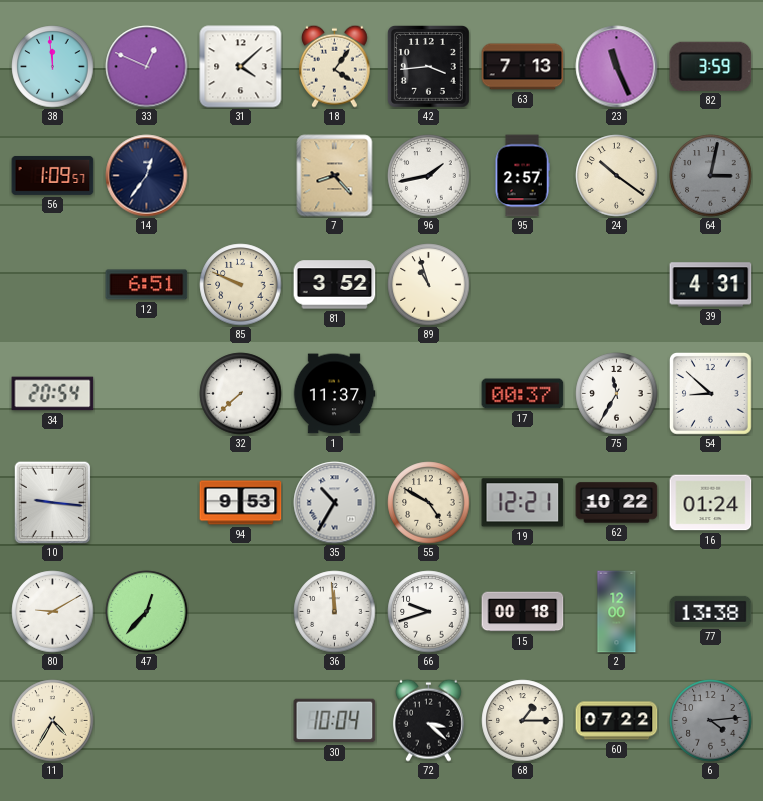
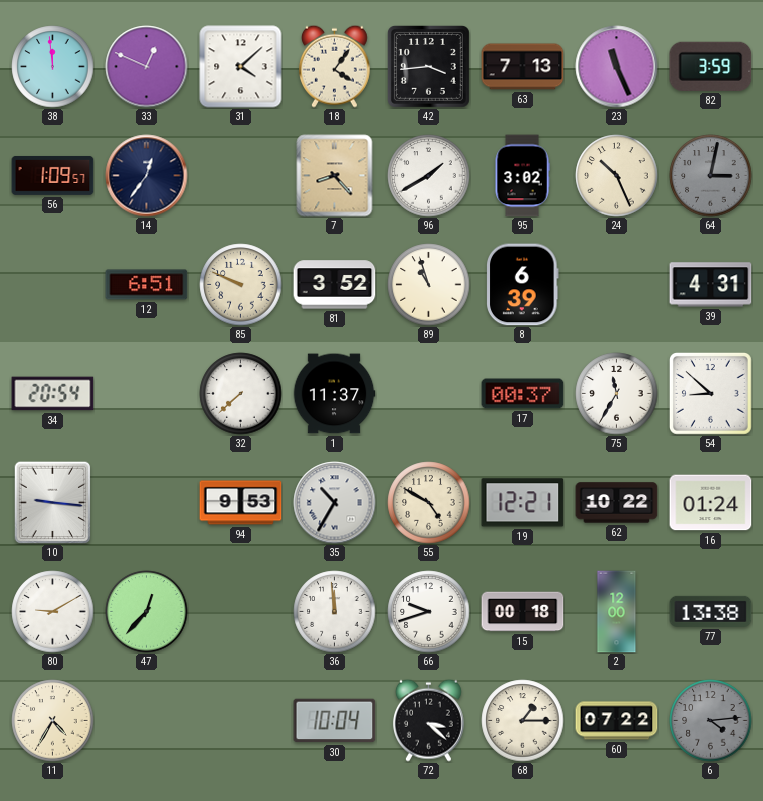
96: 1:43 -> 1:40 (429, 176)
95: 2:57 -> 3:02 (522, 176)
24: 10:21 -> 10:26 (617, 176)
8: none -> 6:39 (523, 285)
